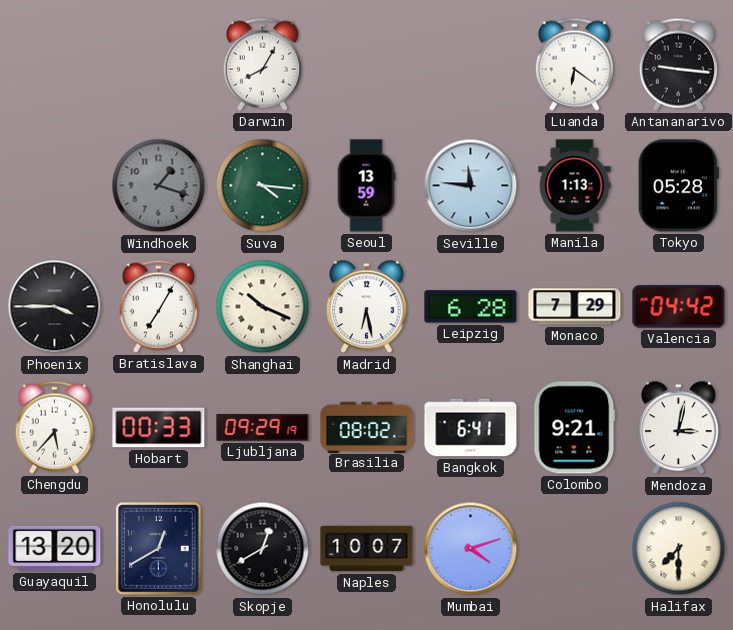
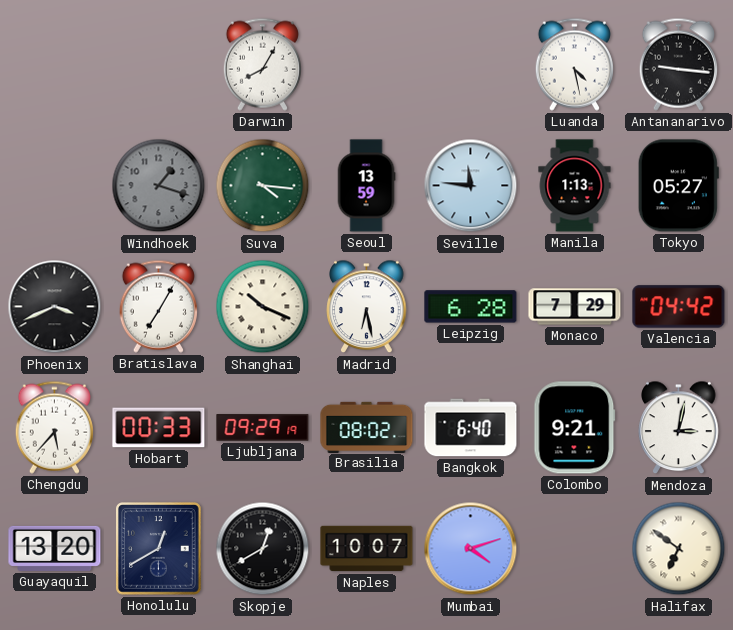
Luanda: 6:21 -> 4:28 (574, 64)
Tokyo: 05:28 -> 05:27 (678, 186)
Phoenix: 3:45 -> 3:41 (55, 307)
Bangkok: 6:41 -> 6:40 (471, 428)
Halifax: 7:30 -> 6:51 (679, 549)
